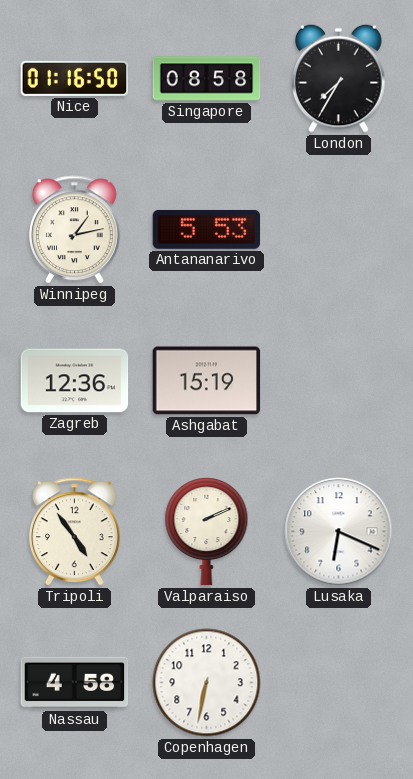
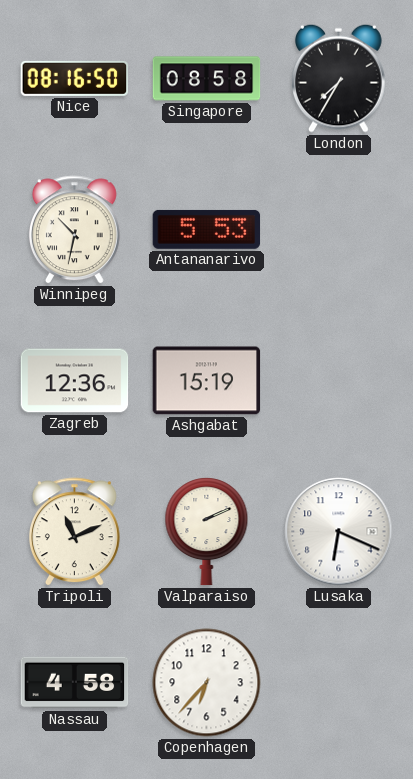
Nice: 01:16 -> 08:16 (75, 78)
Winnipeg: 1:13 -> 10:32 (74, 230)
Tripoli: 4:54 -> 11:11 (74, 532)
Copenhagen: 6:32 -> 6:37 (207, 683)
